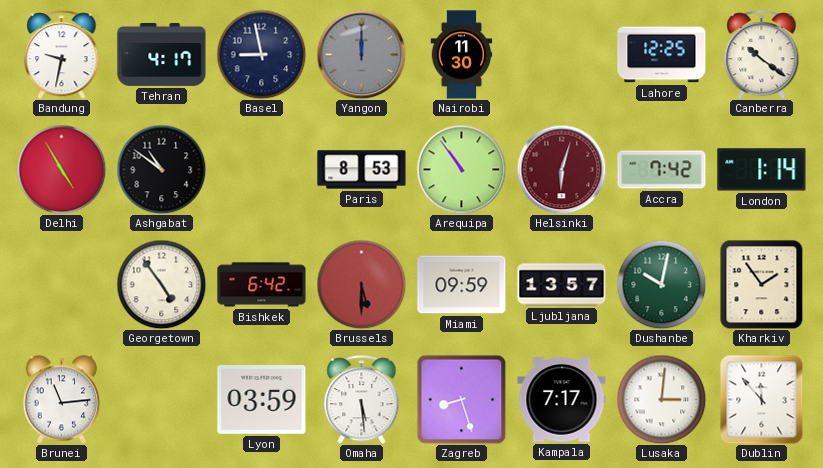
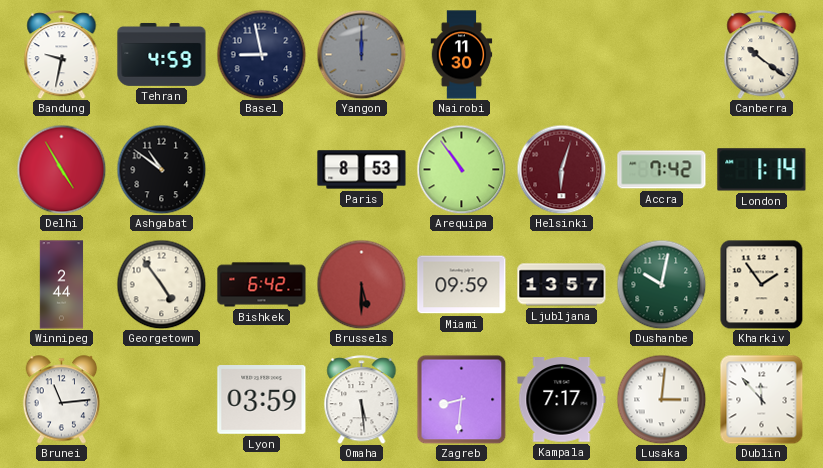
Tehran: 4:17 -> 4:59 (162, 54)
Lahore: 12:25 -> none (662, 55)
Winnipeg: none -> 2:44 (62, 285)
Zagreb: 8:27 -> 8:31 (461, 399)
